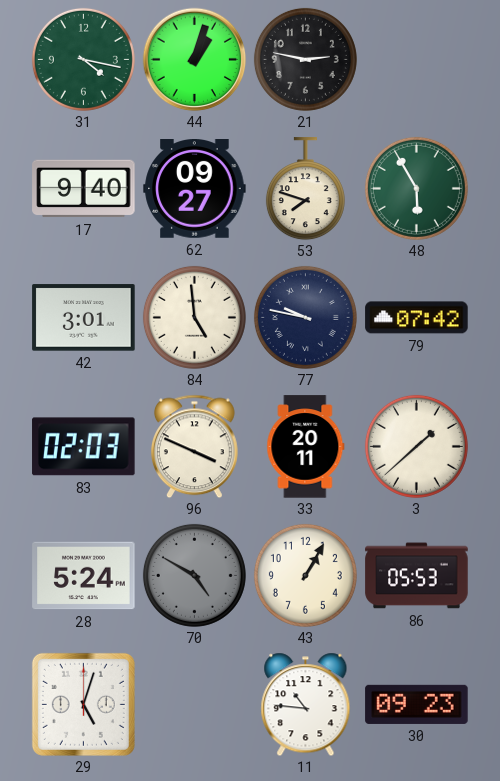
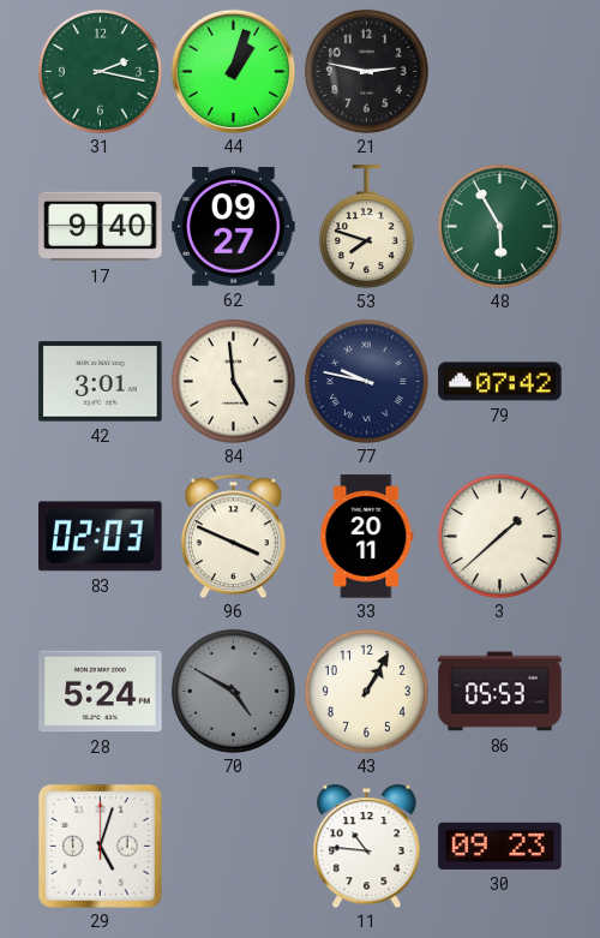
31: 4:17 -> 2:17 (100, 71)
